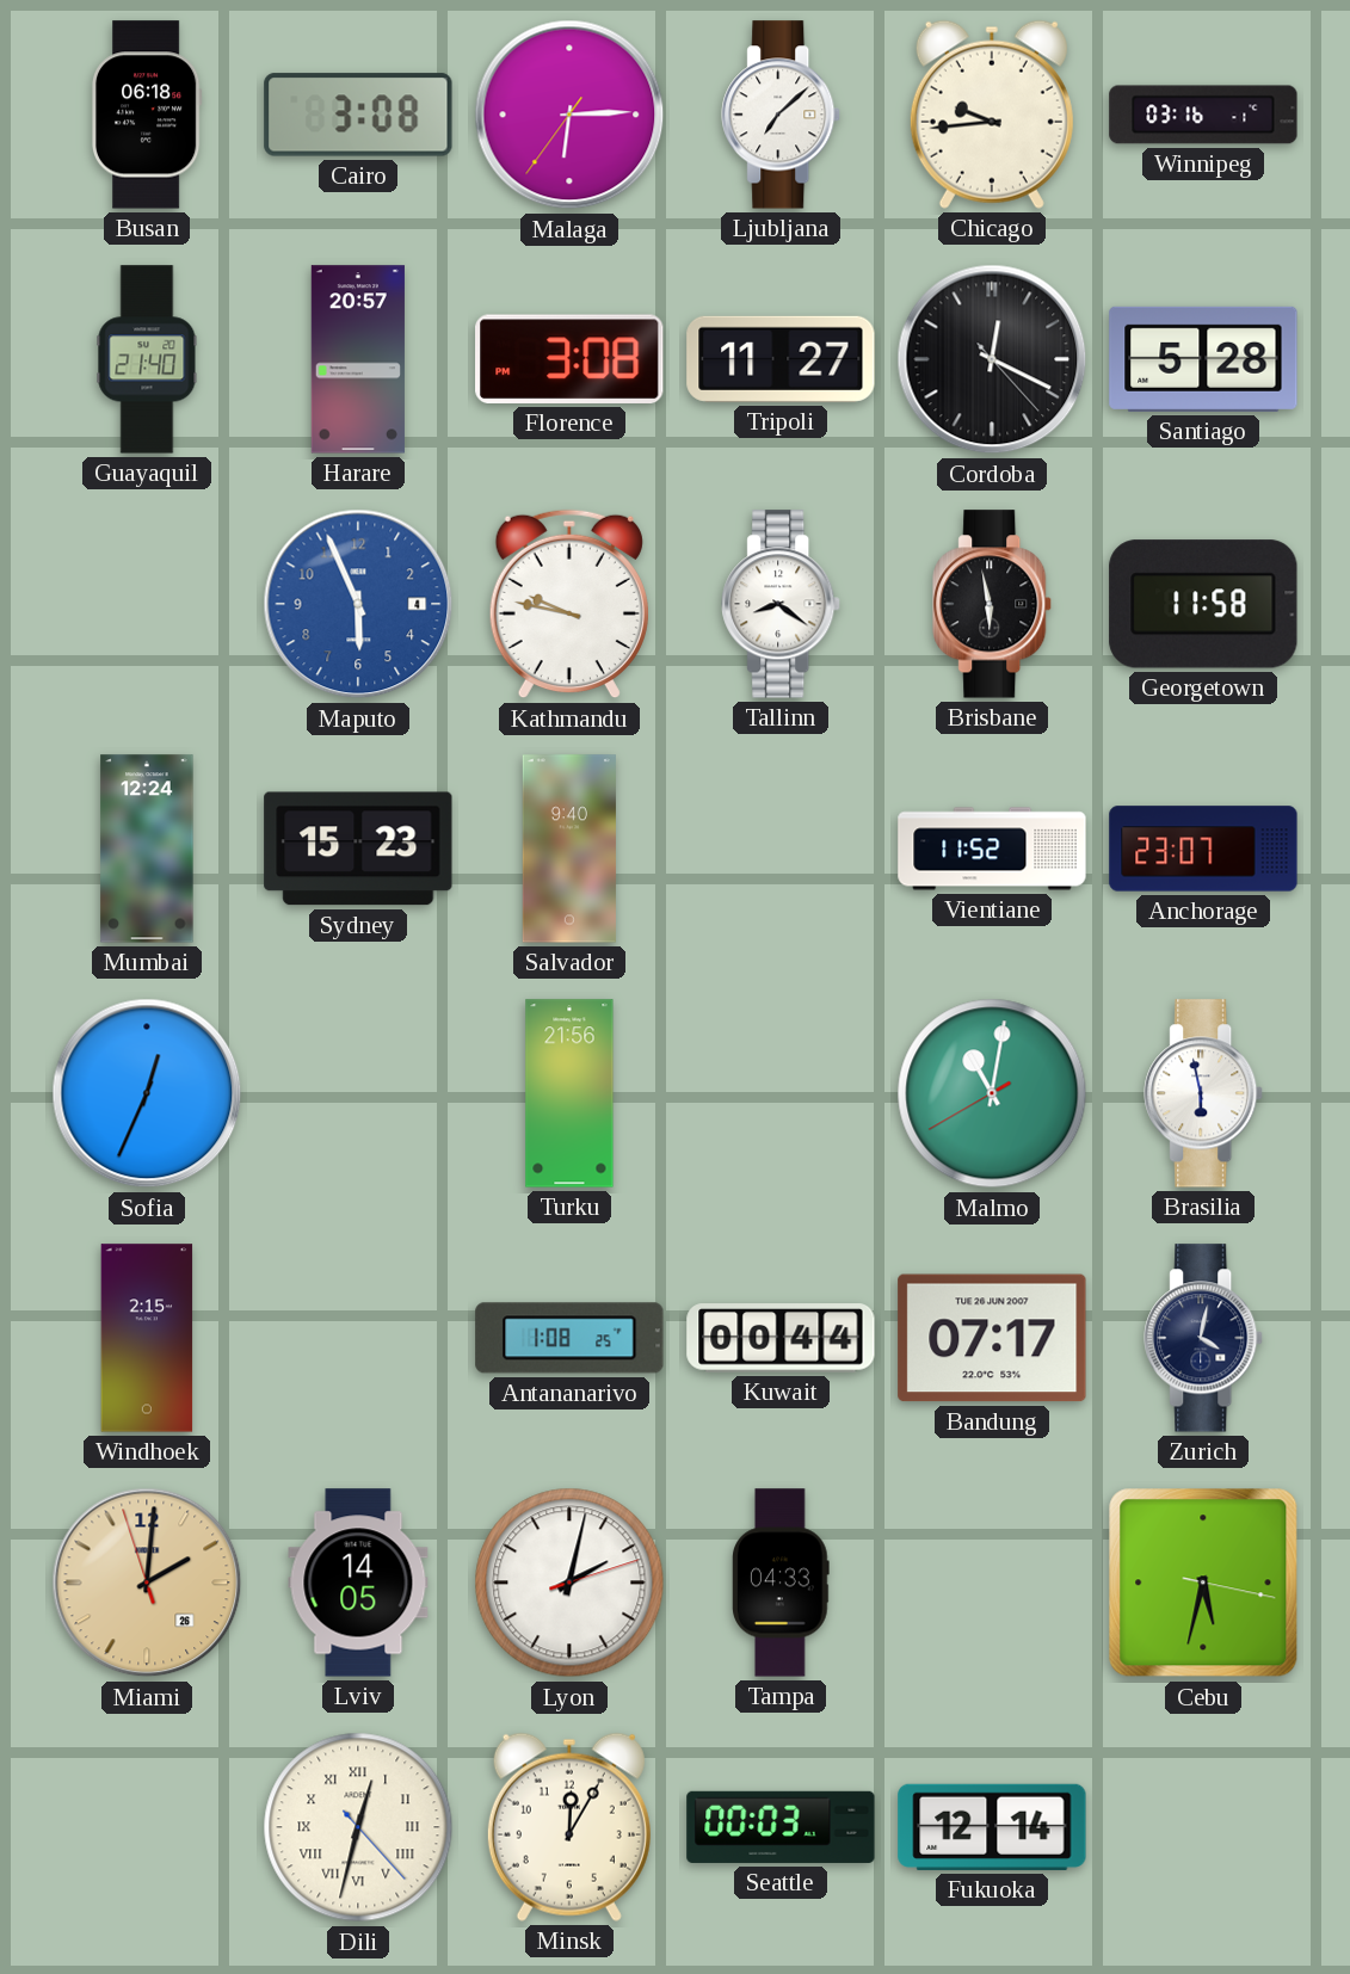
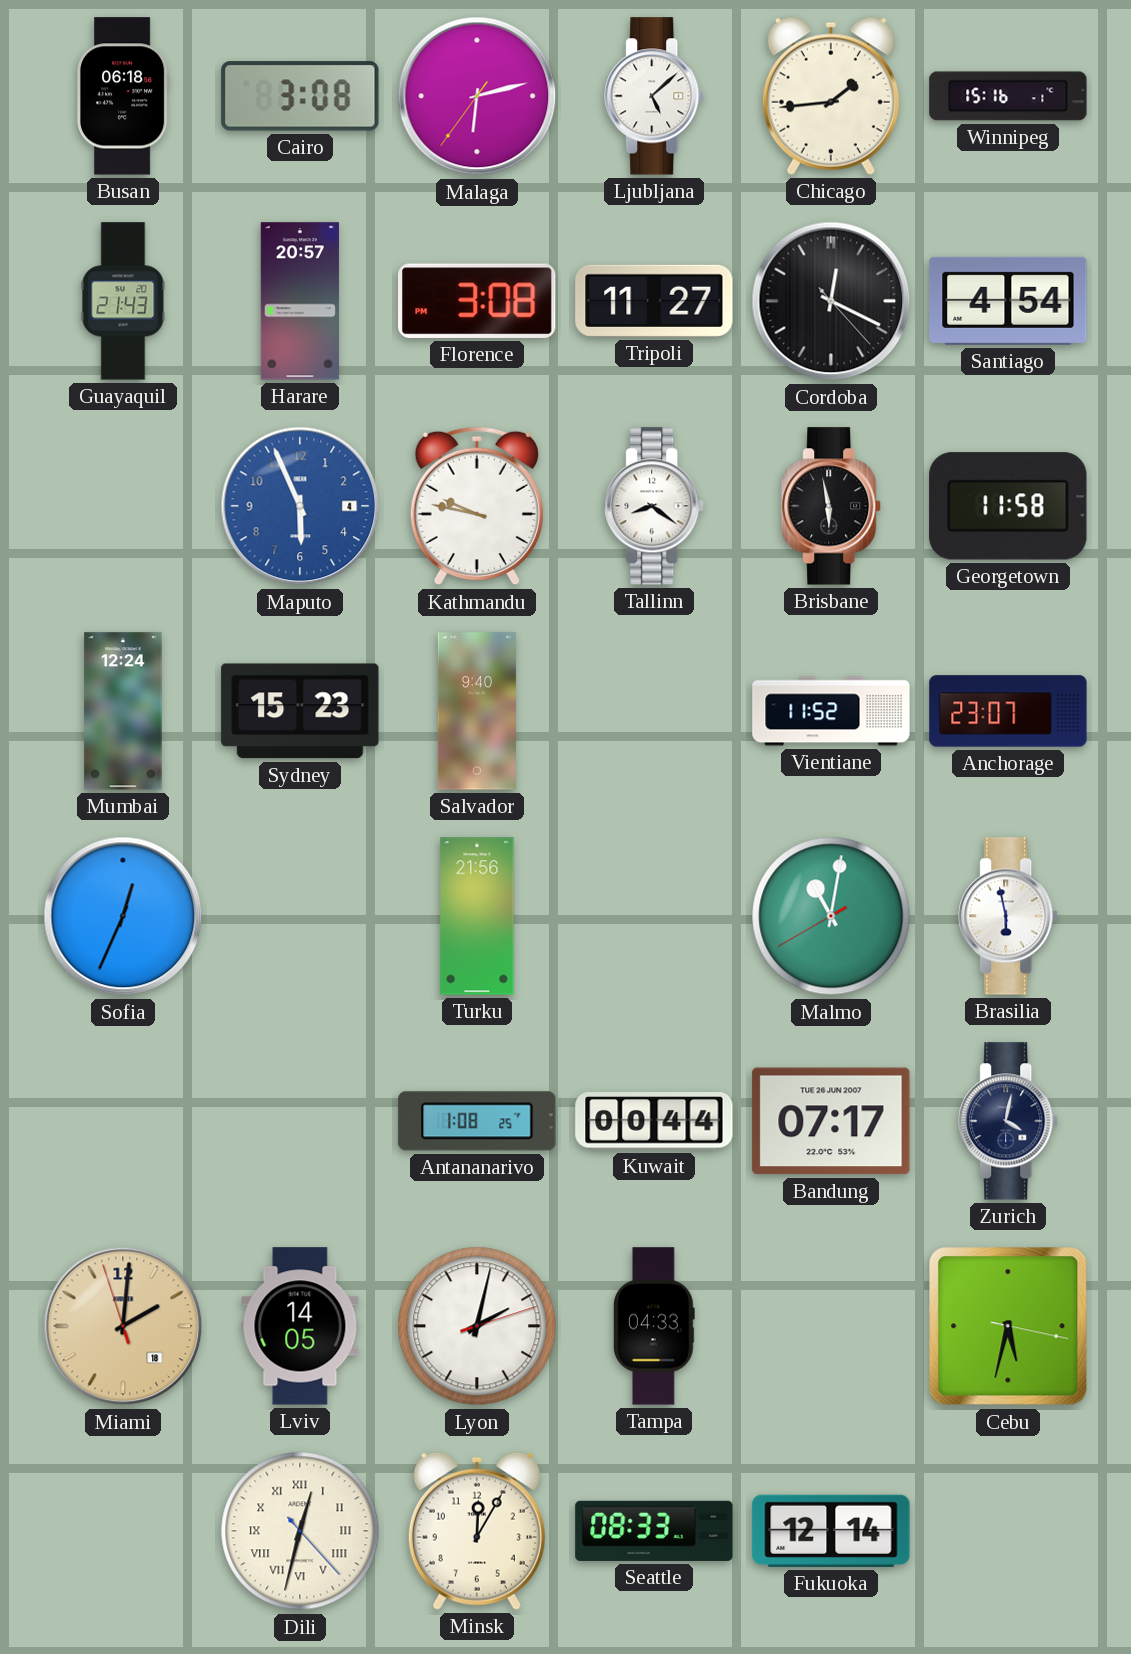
Malaga: 6:14 -> 6:12 (477, 96)
Ljubljana: 7:08 -> 5:08 (655, 96)
Chicago: 9:44 -> 1:44 (831, 96)
Winnipeg: 03:16 -> 15:16 (1008, 96)
Guayaquil: 21:40 -> 21:43 (123, 301)
Santiago: 5:28 -> 4:54 (1008, 301)
Windhoek: 2:15 -> none (147, 1338)
Miami date: 26 -> 18 (123, 1326)
Seattle: 00:03 -> 08:33 (654, 1531)
